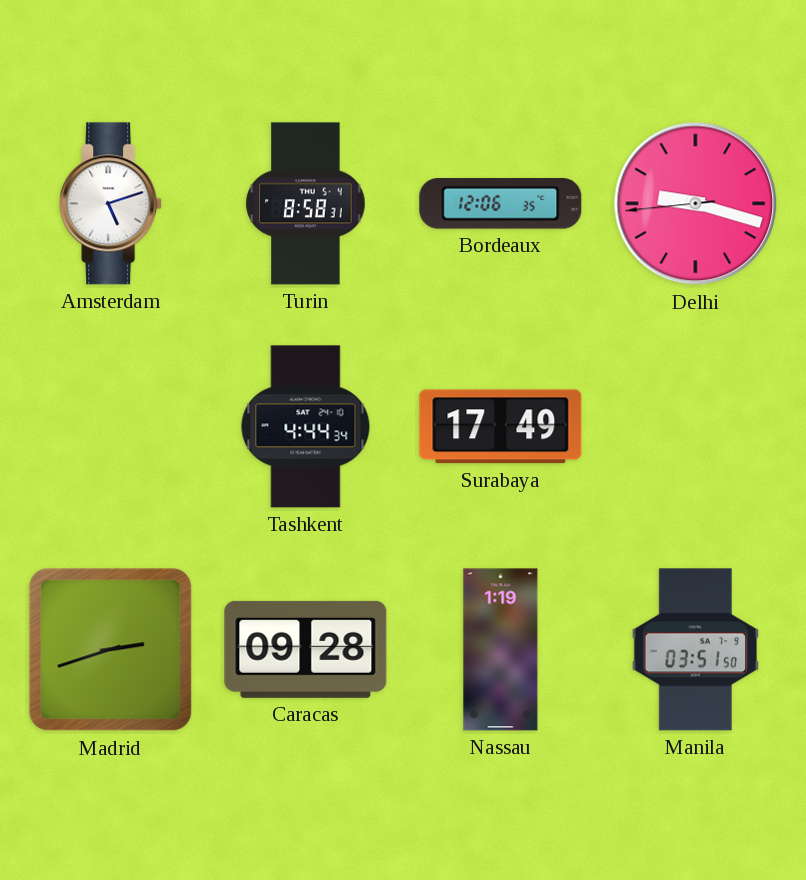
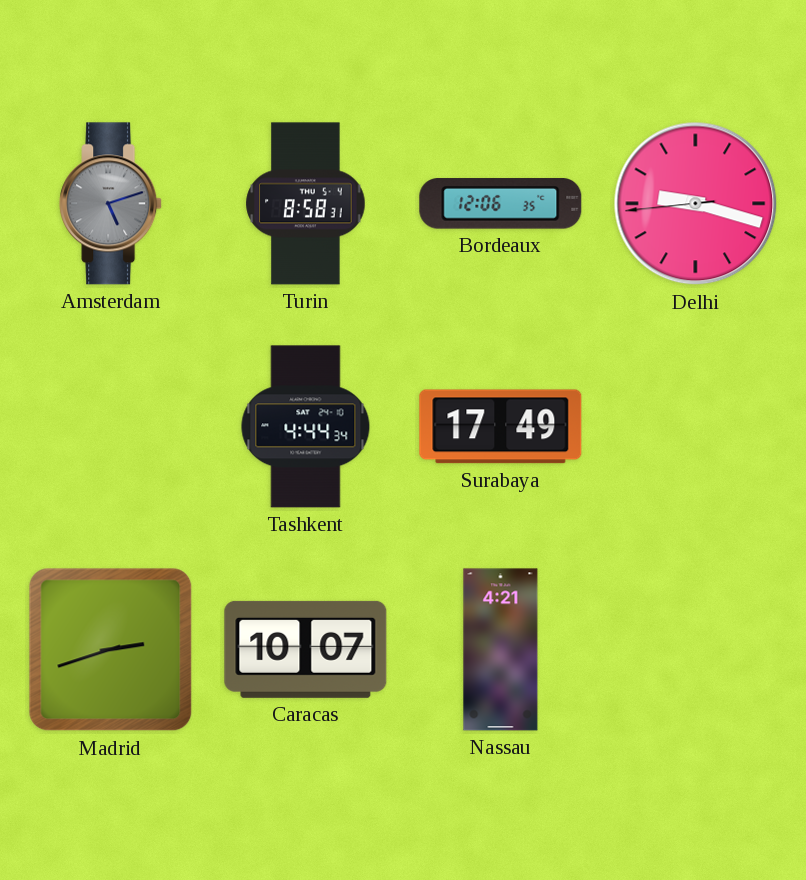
Amsterdam dial: white -> grey (111, 204)
Caracas: 09:28 -> 10:07 (306, 649)
Nassau: 1:19 -> 4:21 (501, 650)
Manila: 03:51 -> none (695, 650)
